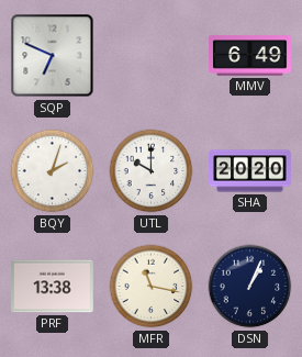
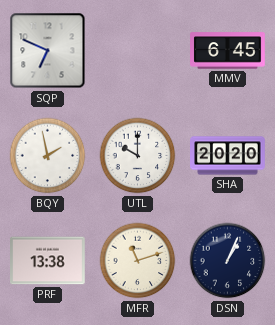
MMV: 6:49 -> 6:45 (228, 51)
BQY: 2:03 -> 1:58 (48, 156)
MFR: 11:17 -> 11:12 (138, 261)
